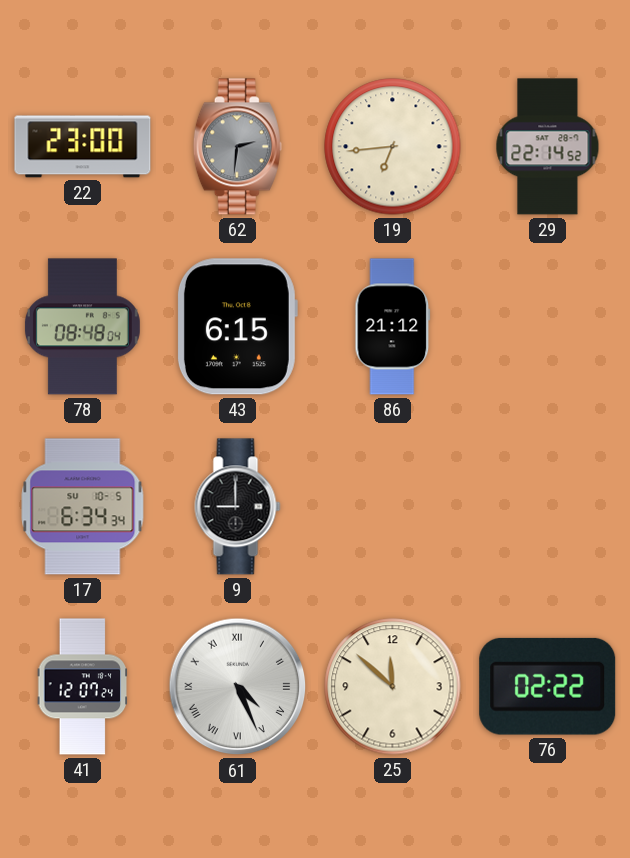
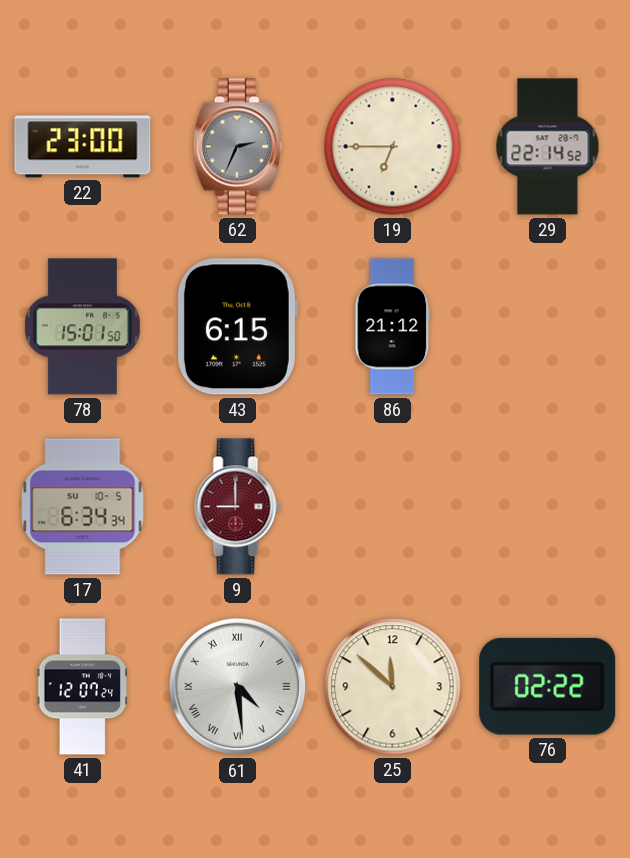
62: 2:31 -> 2:34 (237, 147)
19: 6:44 -> 6:45 (393, 147)
78: 08:48 -> 15:01 (82, 327)
9 dial: black -> burgundy (238, 507)
61: 4:26 -> 4:29 (238, 687)
